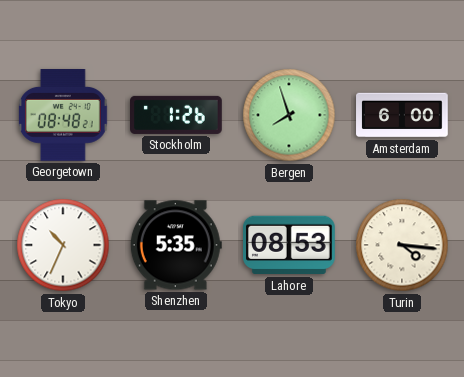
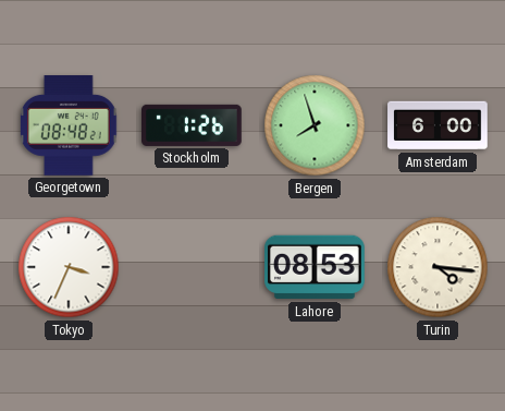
Tokyo: 10:34 -> 3:34 (69, 267)
Shenzhen: 5:35 -> none (176, 245)
